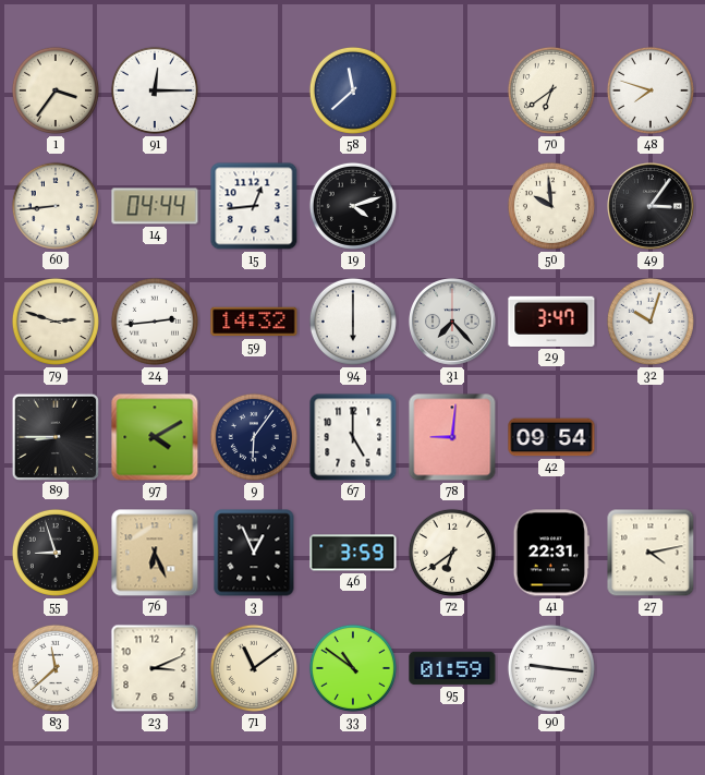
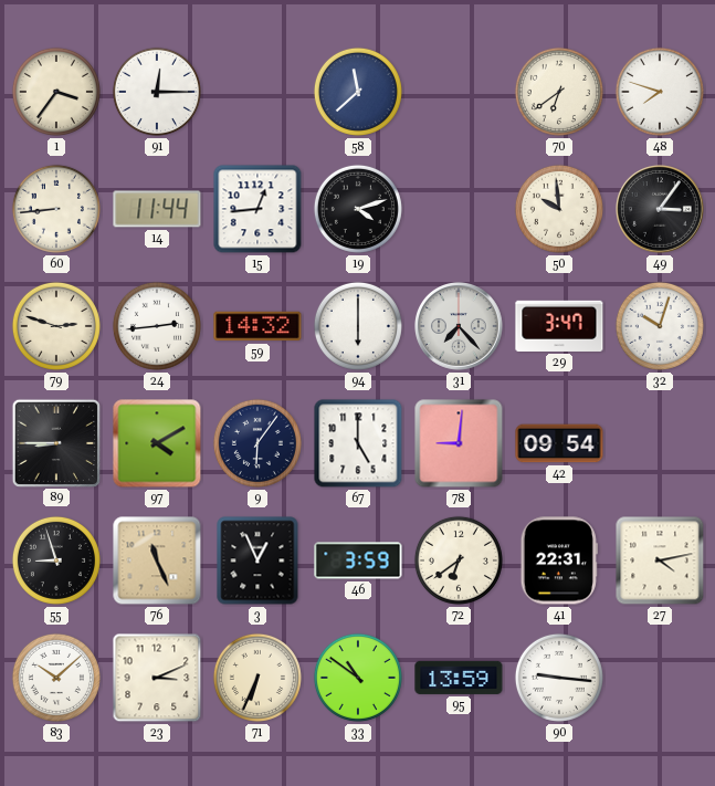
14: 04:44 -> 11:44 (157, 209)
76: 6:26 -> 11:26 (157, 560)
83: 11:38 -> 10:08 (56, 678)
71: 11:09 -> 6:34 (257, 678)
95: 01:59 -> 13:59 (459, 678)
